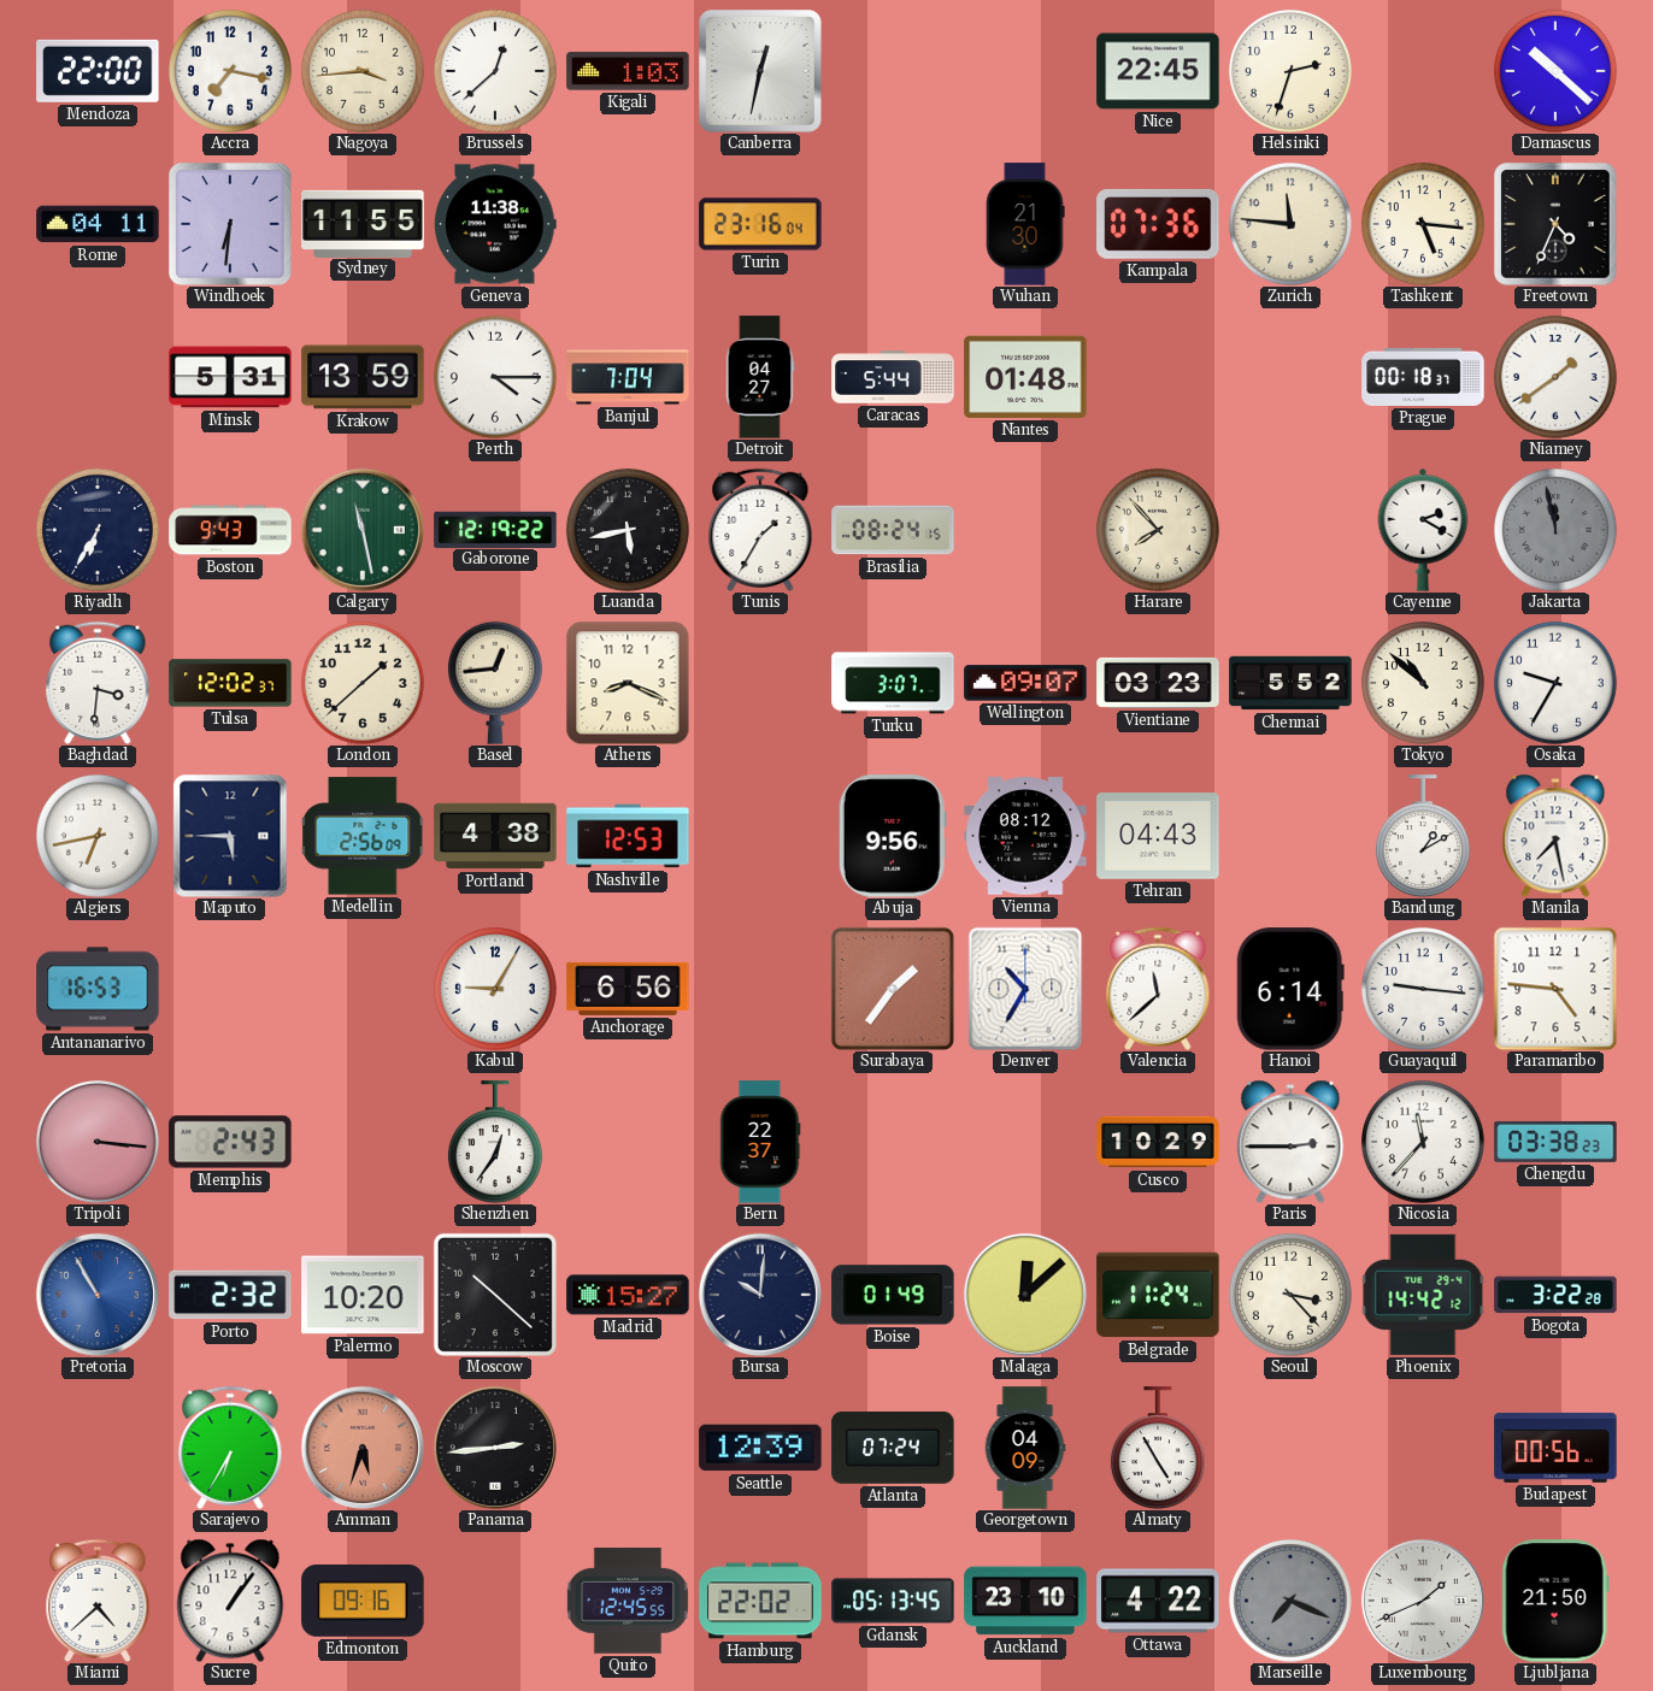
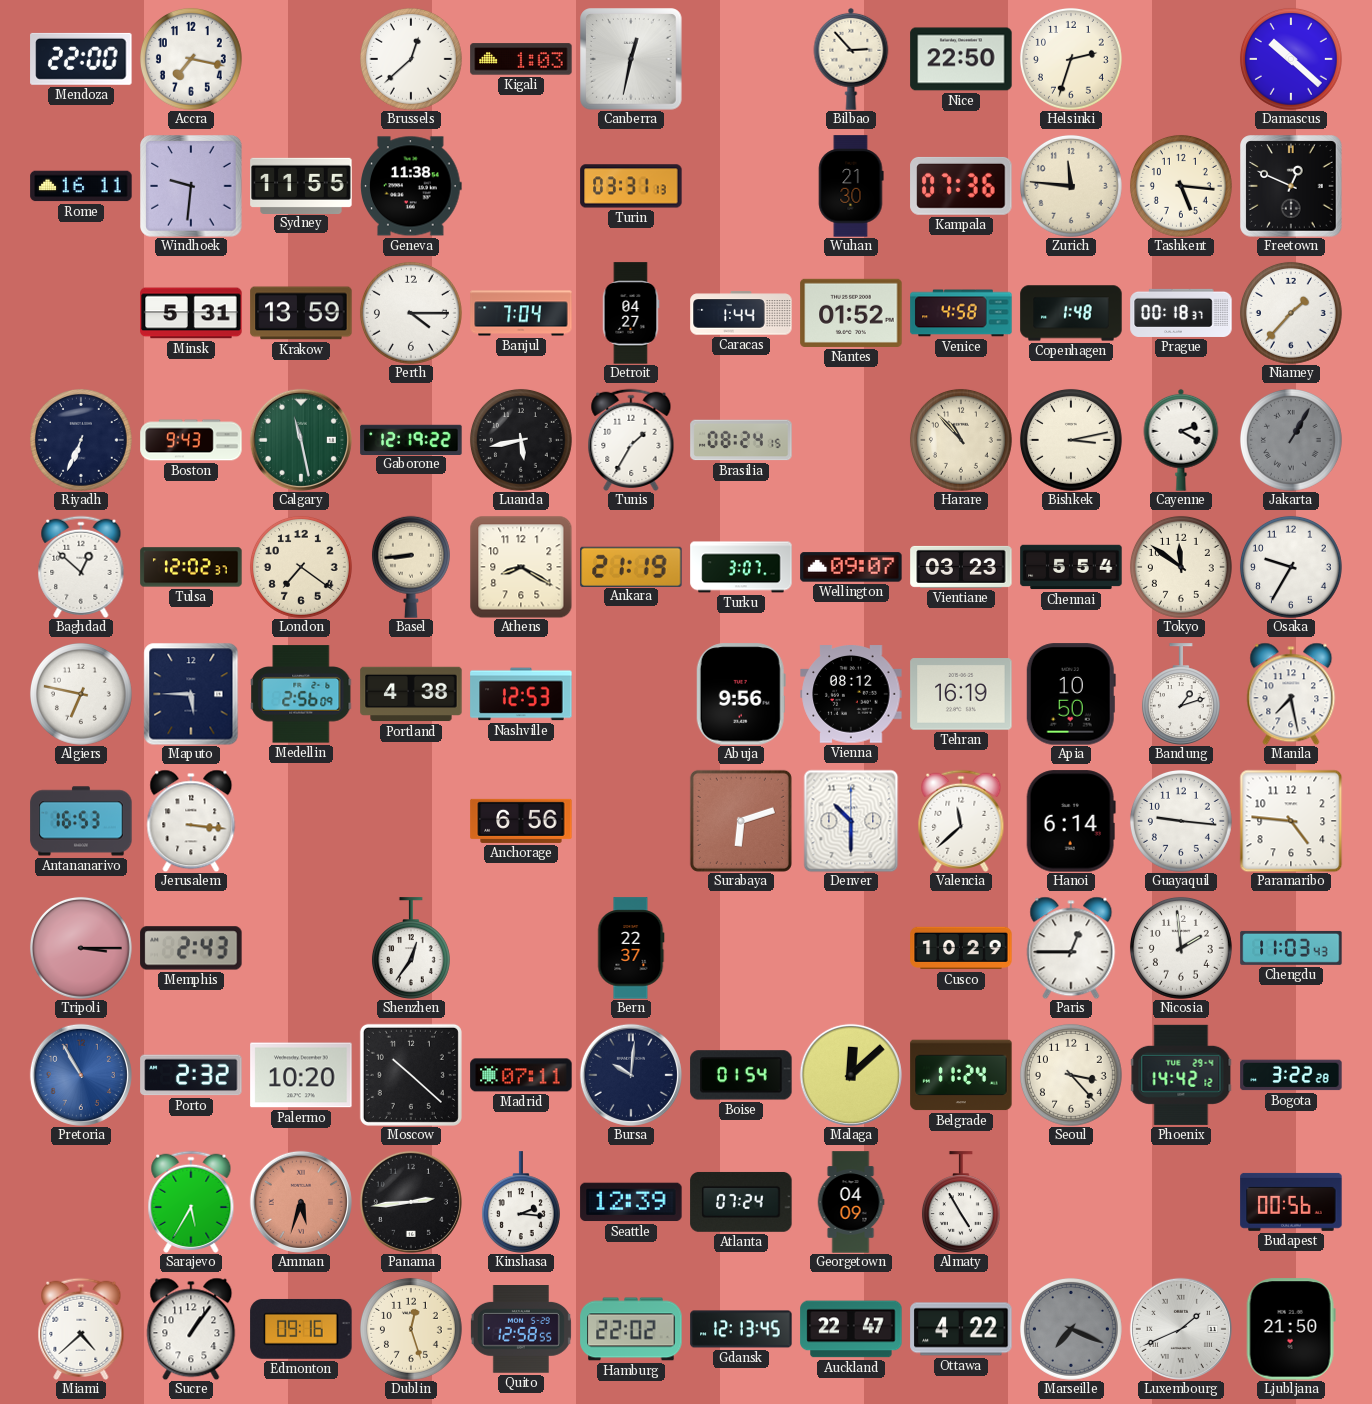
Nagoya: 3:44 -> none (363, 71)
Bilbao: none -> 2:53 (851, 59)
Nice: 22:45 -> 22:50 (961, 59)
Rome: 04:11 -> 16:11 (81, 186)
Windhoek: 6:31 -> 9:31 (191, 186)
Turin: 23:16 -> 03:31 (631, 186)
Freetown: 4:34 -> 12:49 (1291, 186)
Caracas: 5:44 -> 1:44 (741, 313)
Nantes: 01:48 -> 01:52 (851, 313)
Venice: none -> 4:58 (961, 313)
Copenhagen: none -> 1:48 (1071, 313)
Niamey: 1:39 -> 1:37 (1291, 313)
Riyadh: 6:35 -> 6:34 (81, 440)
Harare: 7:53 -> 10:53 (961, 440)
Bishkek: none -> 3:13 (1071, 440)
Jakarta: 11:58 -> 1:05 (1291, 440)
Baghdad: 3:31 -> 12:52 (81, 567)
London: 1:38 -> 7:21 (301, 567)
Basel: 12:44 -> 8:44 (411, 567)
Athens: 8:19 -> 8:20 (521, 567)
Ankara: none -> 21:19 (631, 566)
Chennai: 5:52 -> 5:54 (1071, 567)
Tokyo: 10:52 -> 11:51 (1181, 567)
Algiers: 6:43 -> 6:47 (81, 694)
Tehran: 04:43 -> 16:19 (961, 694)
Apia: none -> 10:50 (1071, 694)
Bandung: 1:10 -> 1:12 (1181, 694)
Jerusalem: none -> 3:16 (191, 821)
Kabul: 9:05 -> none (495, 989)
Surabaya: 1:36 -> 6:12 (741, 821)
Denver: 10:35 -> 10:30 (851, 821)
Tripoli: 3:16 -> 3:15 (81, 948)
Paris: 2:45 -> 12:45 (1071, 948)
Nicosia: 11:37 -> 1:59 (1181, 948)
Chengdu: 03:38 -> 11:03 (1291, 948)
Madrid: 15:27 -> 07:11 (521, 1075)
Boise: 01:49 -> 01:54 (741, 1075)
Sarajevo: 6:35 -> 5:35 (191, 1202)
Kinshasa: none -> 2:16 (521, 1202)
Dublin: none -> 12:27 (411, 1329)
Quito: 12:45 -> 12:58 (521, 1330)
Gdansk: 05:13 -> 12:13 (741, 1329)
Auckland: 23:10 -> 22:47 (851, 1329)
